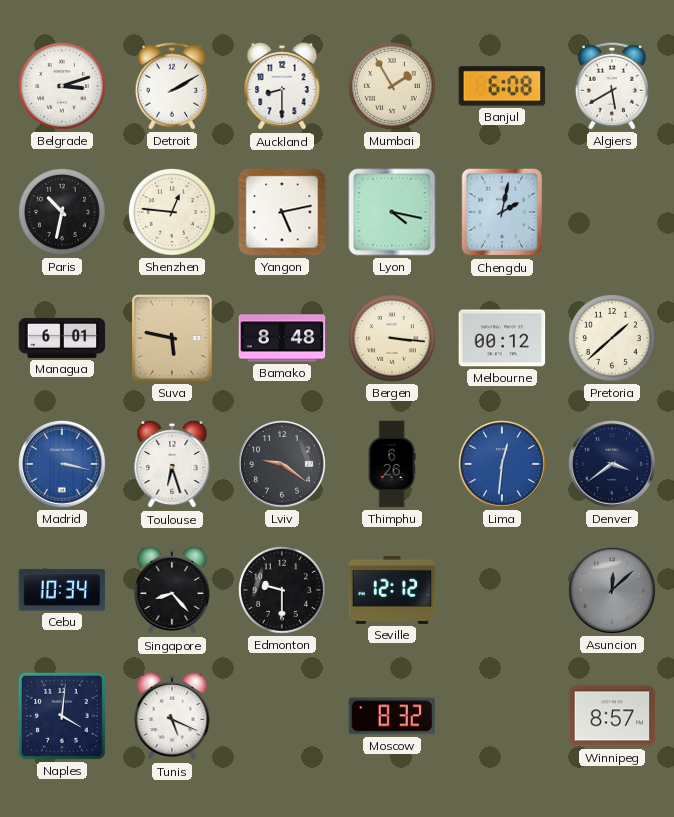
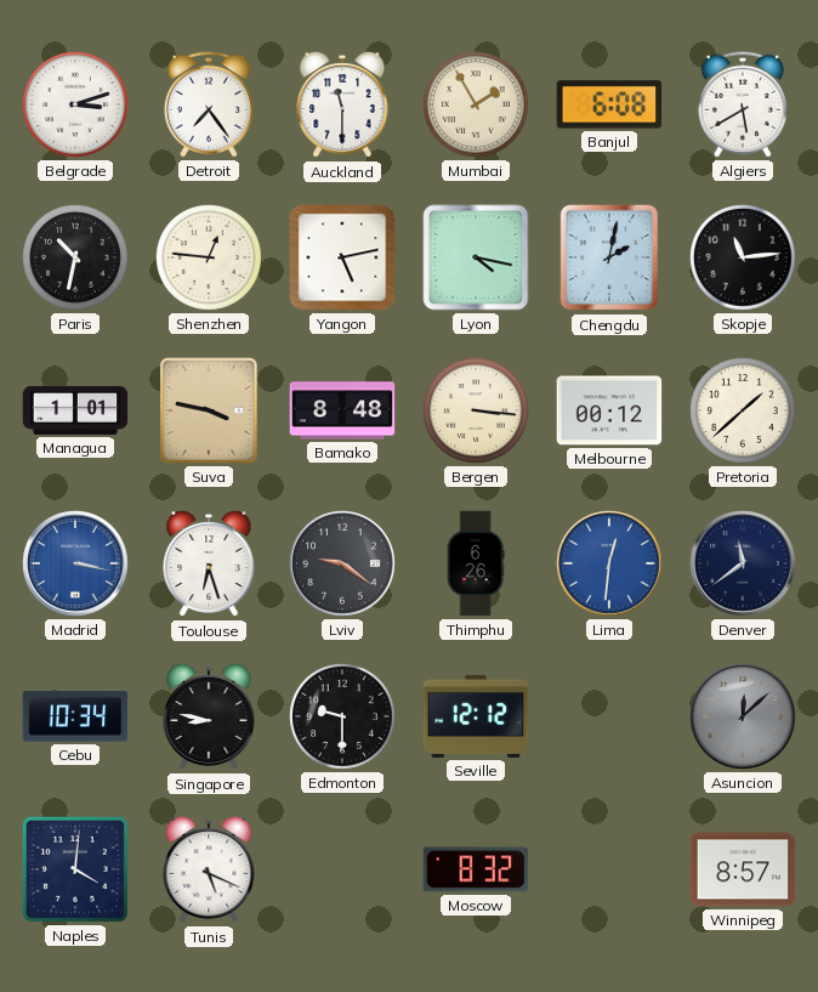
Detroit: 2:10 -> 7:24 (209, 104)
Auckland: 8:30 -> 11:30 (342, 104)
Skopje: none -> 11:14 (744, 259)
Managua: 6:01 -> 1:01 (75, 410)
Suva: 5:47 -> 3:47 (209, 410)
Denver: 3:39 -> 11:39 (743, 563)
Singapore: 8:23 -> 8:47 (209, 716)
